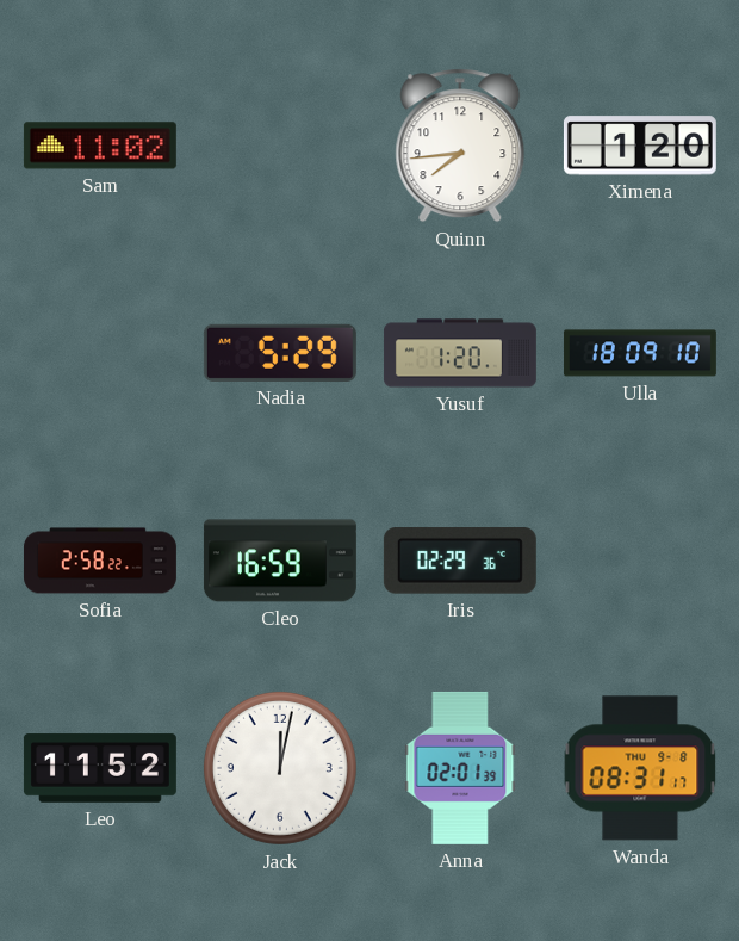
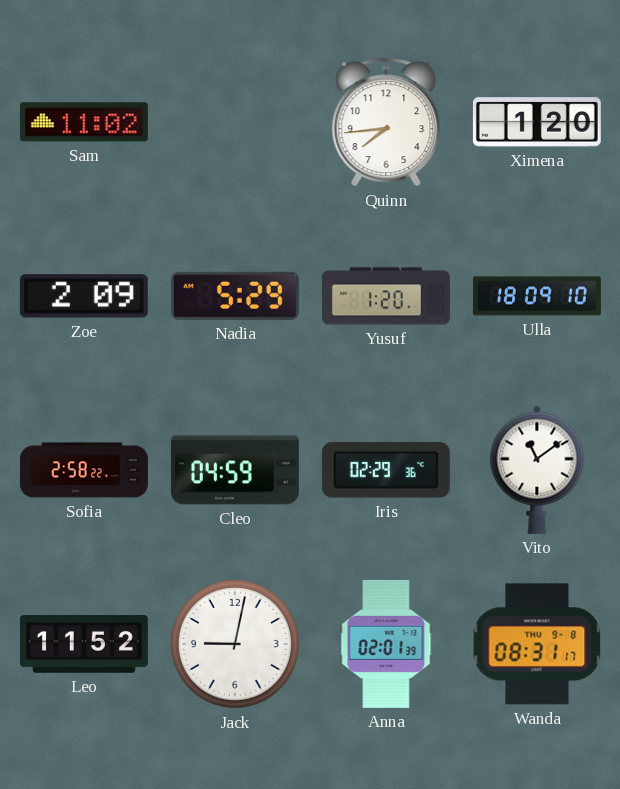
Zoe: none -> 2:09 (84, 296)
Cleo: 16:59 -> 04:59 (235, 470)
Vito: none -> 11:09 (537, 470)
Jack: 12:02 -> 9:02 (235, 644)
